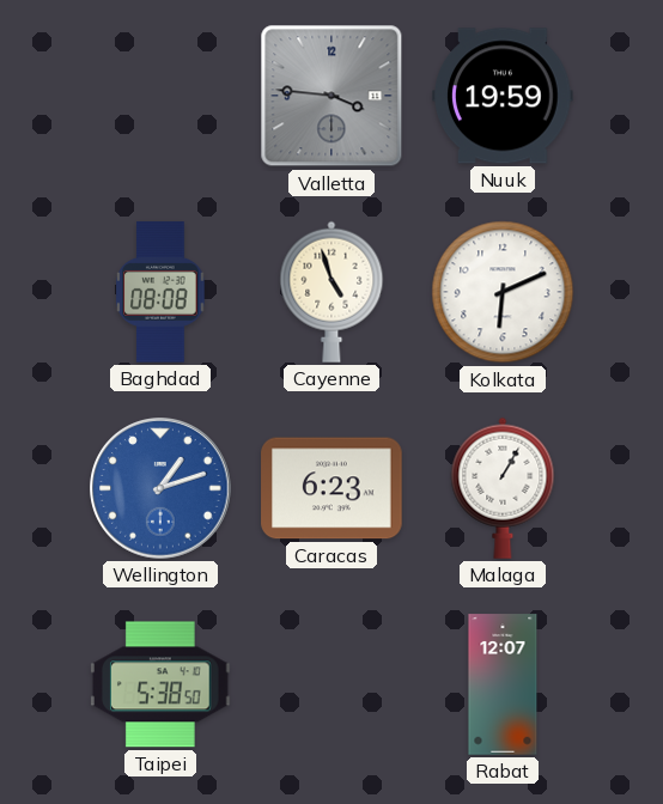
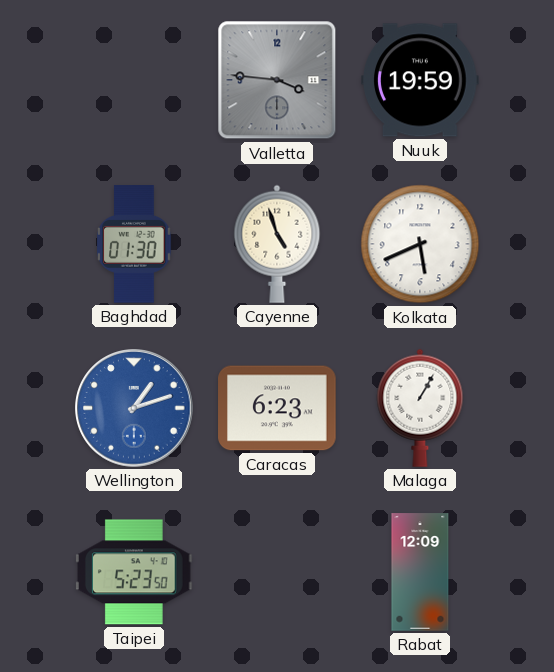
Baghdad: 08:08 -> 01:30 (134, 244)
Kolkata: 6:11 -> 5:41 (420, 244)
Taipei: 5:38 -> 5:23 (135, 572)
Rabat: 12:07 -> 12:09 (420, 572)
